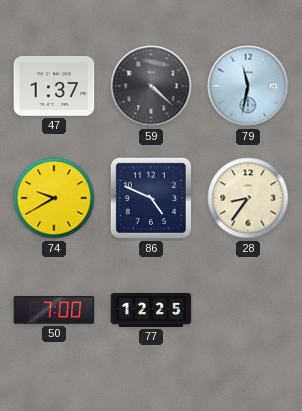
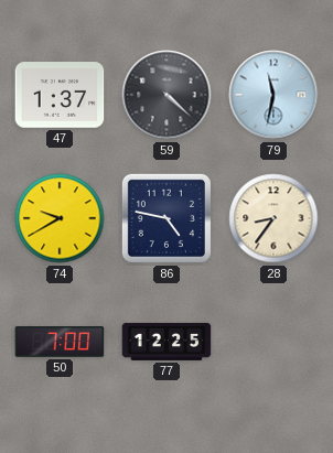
86: 4:49 -> 4:47 (166, 218)
